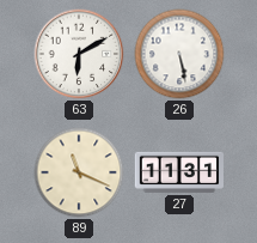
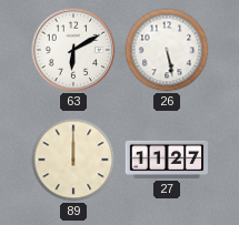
89: 11:19 -> 12:00 (73, 160)
27: 11:31 -> 11:27 (166, 160)
